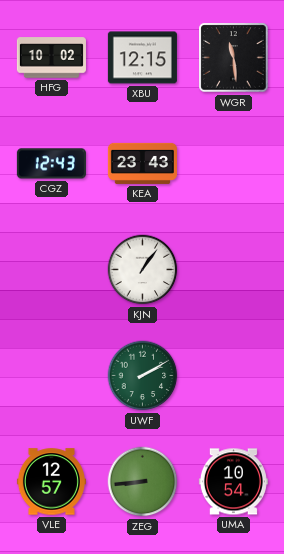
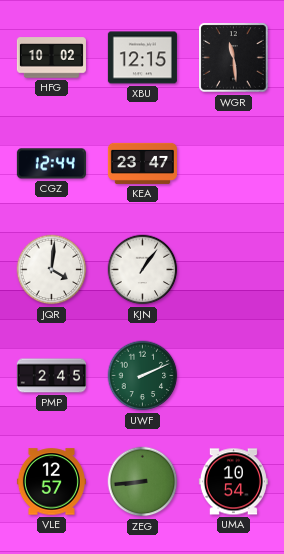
CGZ: 12:43 -> 12:44 (51, 164)
KEA: 23:43 -> 23:47 (142, 163)
JQR: none -> 4:01 (52, 270)
PMP: none -> 2:45 (51, 376)
UWF: 2:10 -> 2:11 (143, 376)
